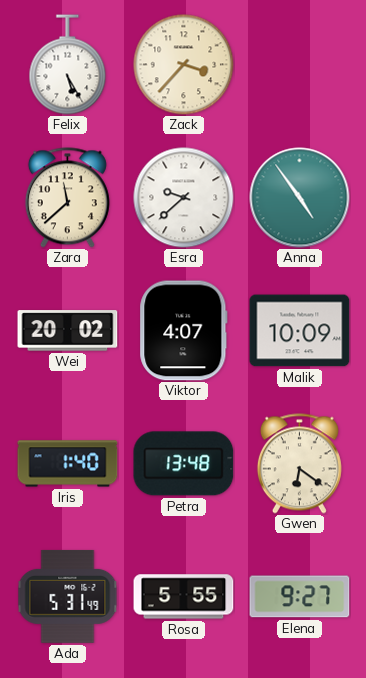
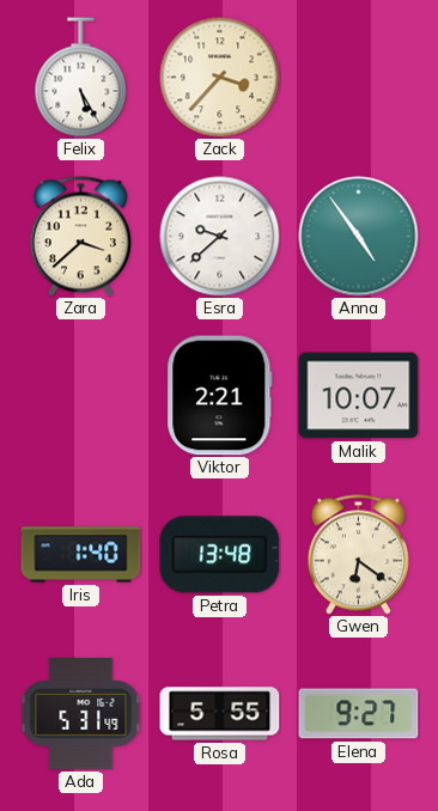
Zara: 11:38 -> 3:38 (80, 237)
Wei: 20:02 -> none (68, 331)
Viktor: 4:07 -> 2:21 (220, 396)
Malik: 10:09 -> 10:07 (359, 396)
